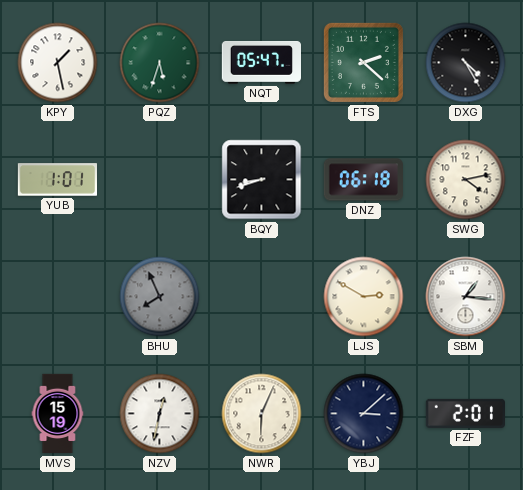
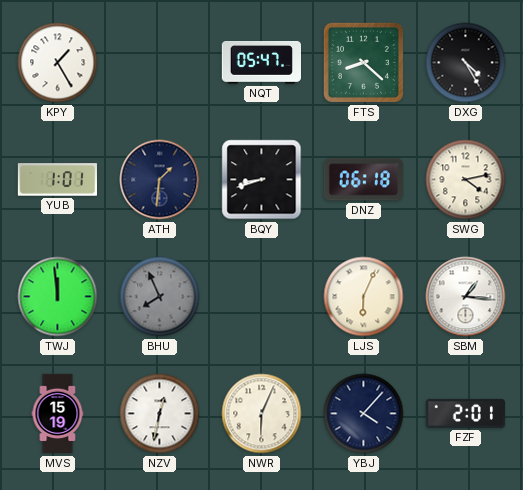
KPY: 1:28 -> 1:25 (58, 63)
PQZ: 5:33 -> none (160, 63)
FTS: 2:22 -> 8:22 (363, 62)
ATH: none -> 1:31 (160, 180)
TWJ: none -> 11:59 (58, 297)
LJS: 2:50 -> 6:04 (364, 297)
YBJ: 3:08 -> 4:07 (364, 414)
